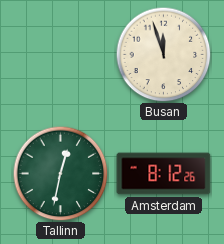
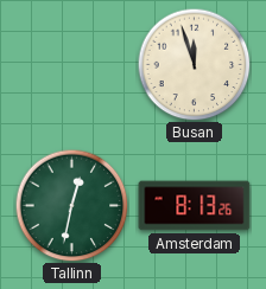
Amsterdam: 8:12 -> 8:13 (195, 206)
